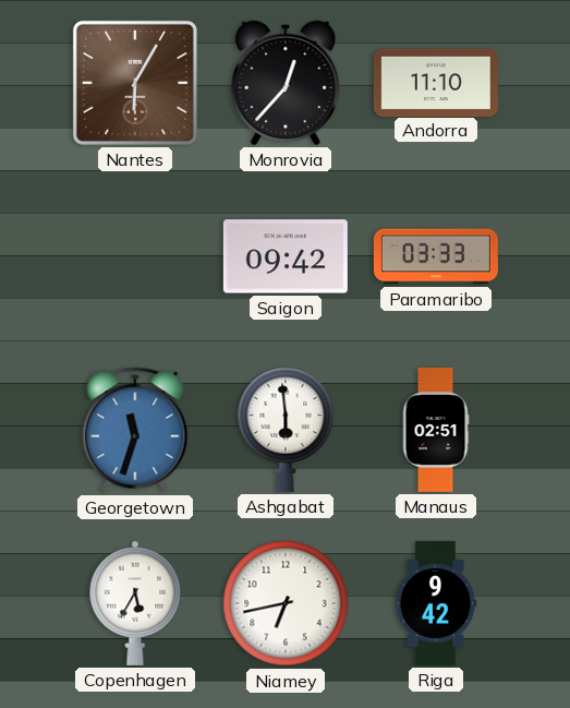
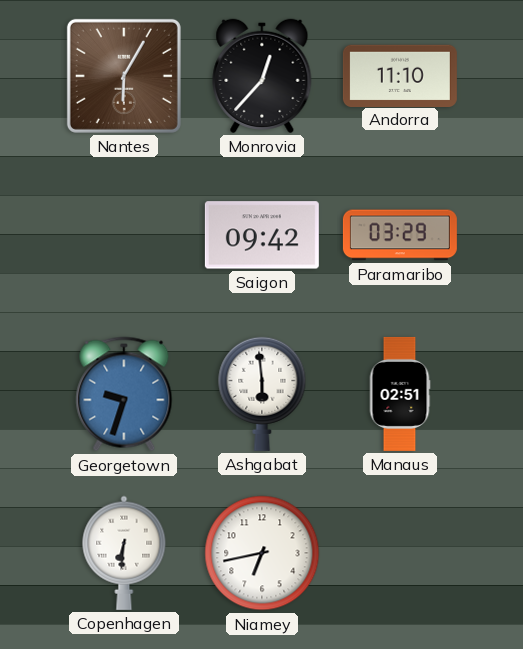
Paramaribo: 03:33 -> 03:29 (400, 235)
Georgetown: 11:33 -> 9:33 (124, 394)
Copenhagen: 5:35 -> 6:31 (124, 553)
Riga: 9:42 -> none (436, 603)
